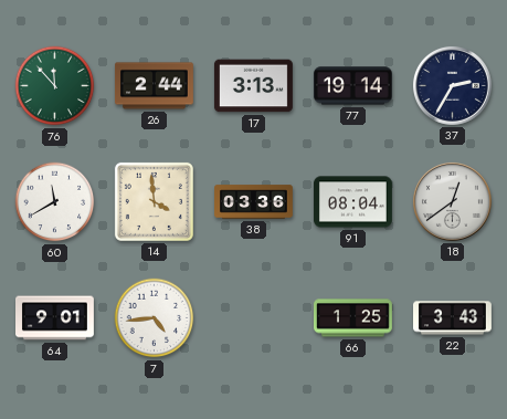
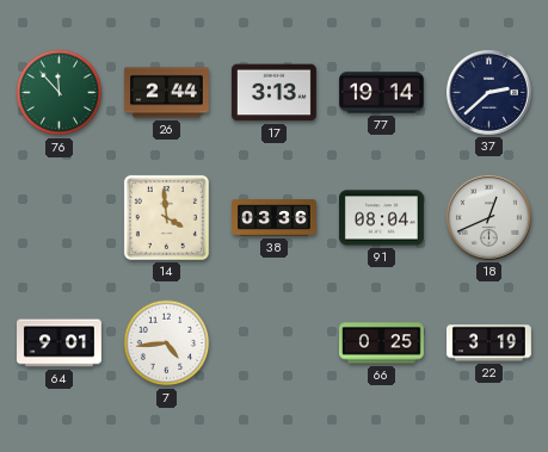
37: 2:35 -> 2:38 (488, 92)
60: 11:40 -> none (55, 202)
18: 12:39 -> 12:41 (488, 217)
66: 1:25 -> 0:25 (382, 343)
22: 3:43 -> 3:19 (489, 343)
